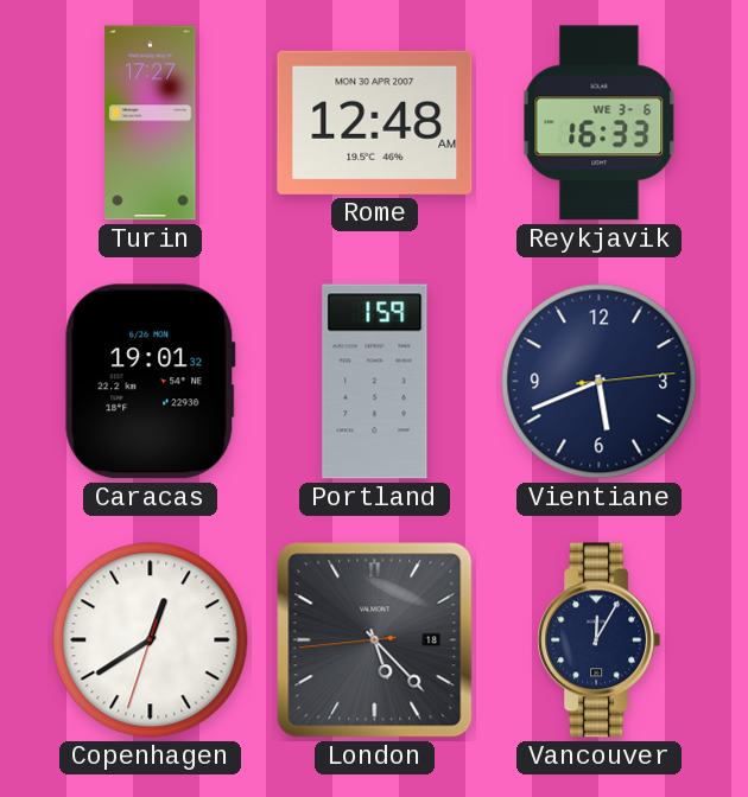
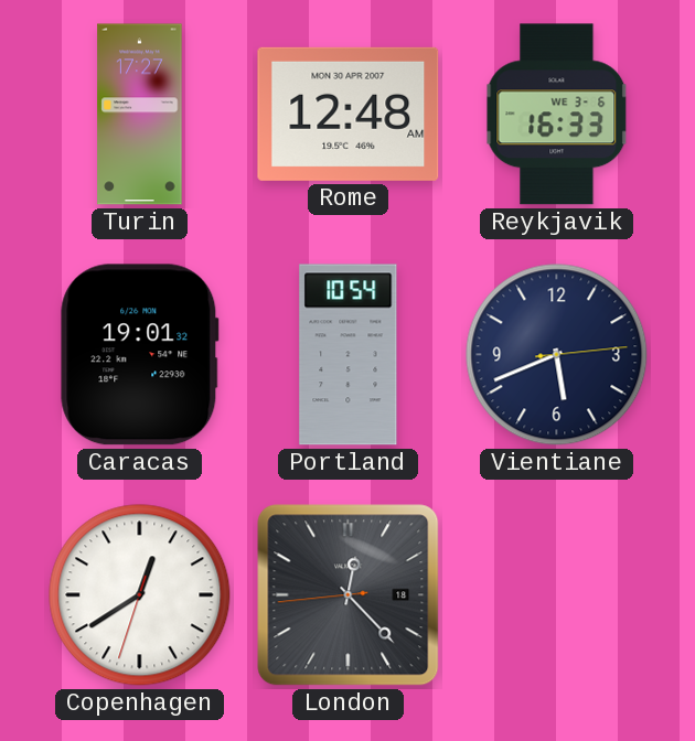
Portland: 1:59 -> 10:54 (349, 355)
London: 5:22 -> 12:22 (349, 595)
Vancouver: 12:05 -> none (600, 640)
